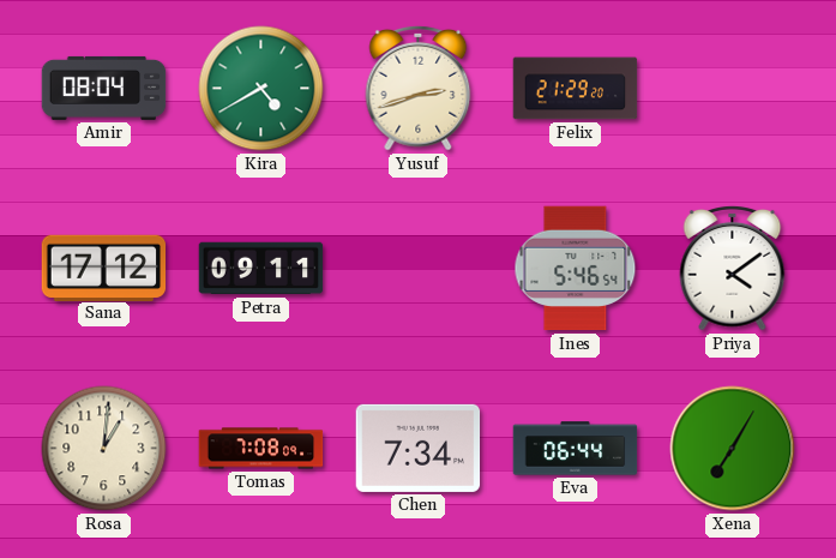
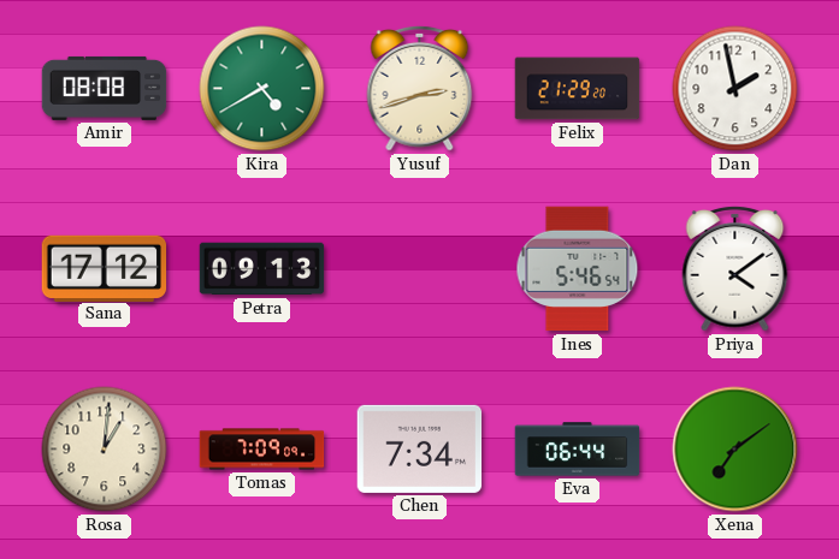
Amir: 08:04 -> 08:08 (105, 88)
Dan: none -> 1:58 (735, 89)
Petra: 09:11 -> 09:13 (262, 269)
Tomas: 7:08 -> 7:09 (262, 450)
Xena: 7:05 -> 7:09 (735, 450)
